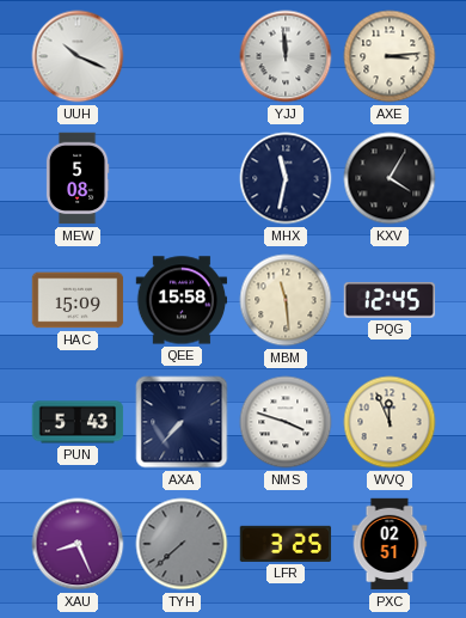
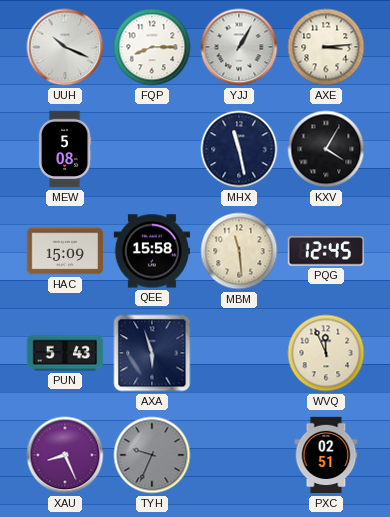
FQP: none -> 8:15 (152, 47)
YJJ: 11:59 -> 1:05 (239, 47)
MHX: 11:32 -> 11:28 (239, 149)
AXA: 7:37 -> 5:57 (152, 353)
NMS: 3:48 -> none (286, 422)
TYH: 7:38 -> 9:34 (152, 455)
LFR: 3:25 -> none (286, 544)
